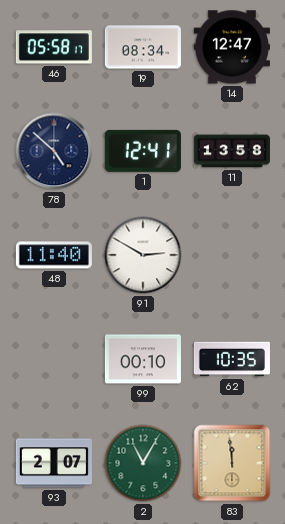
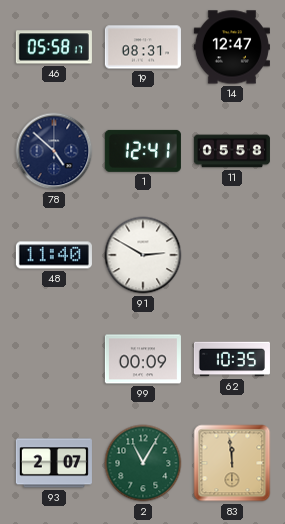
19: 08:34 -> 08:31 (143, 47)
11: 13:58 -> 05:58 (232, 151)
99: 00:10 -> 00:09 (143, 359)
